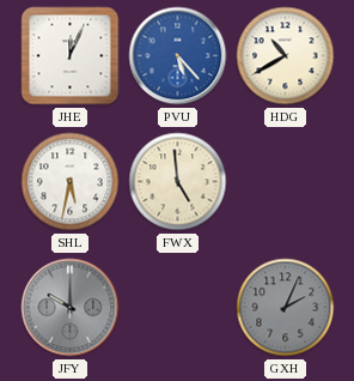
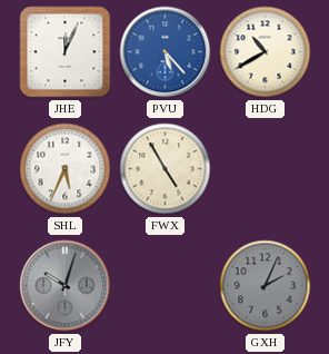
SHL: 5:32 -> 5:34 (66, 169)
FWX: 4:59 -> 4:55 (166, 169)
JFY: 10:00 -> 10:03 (66, 286)
